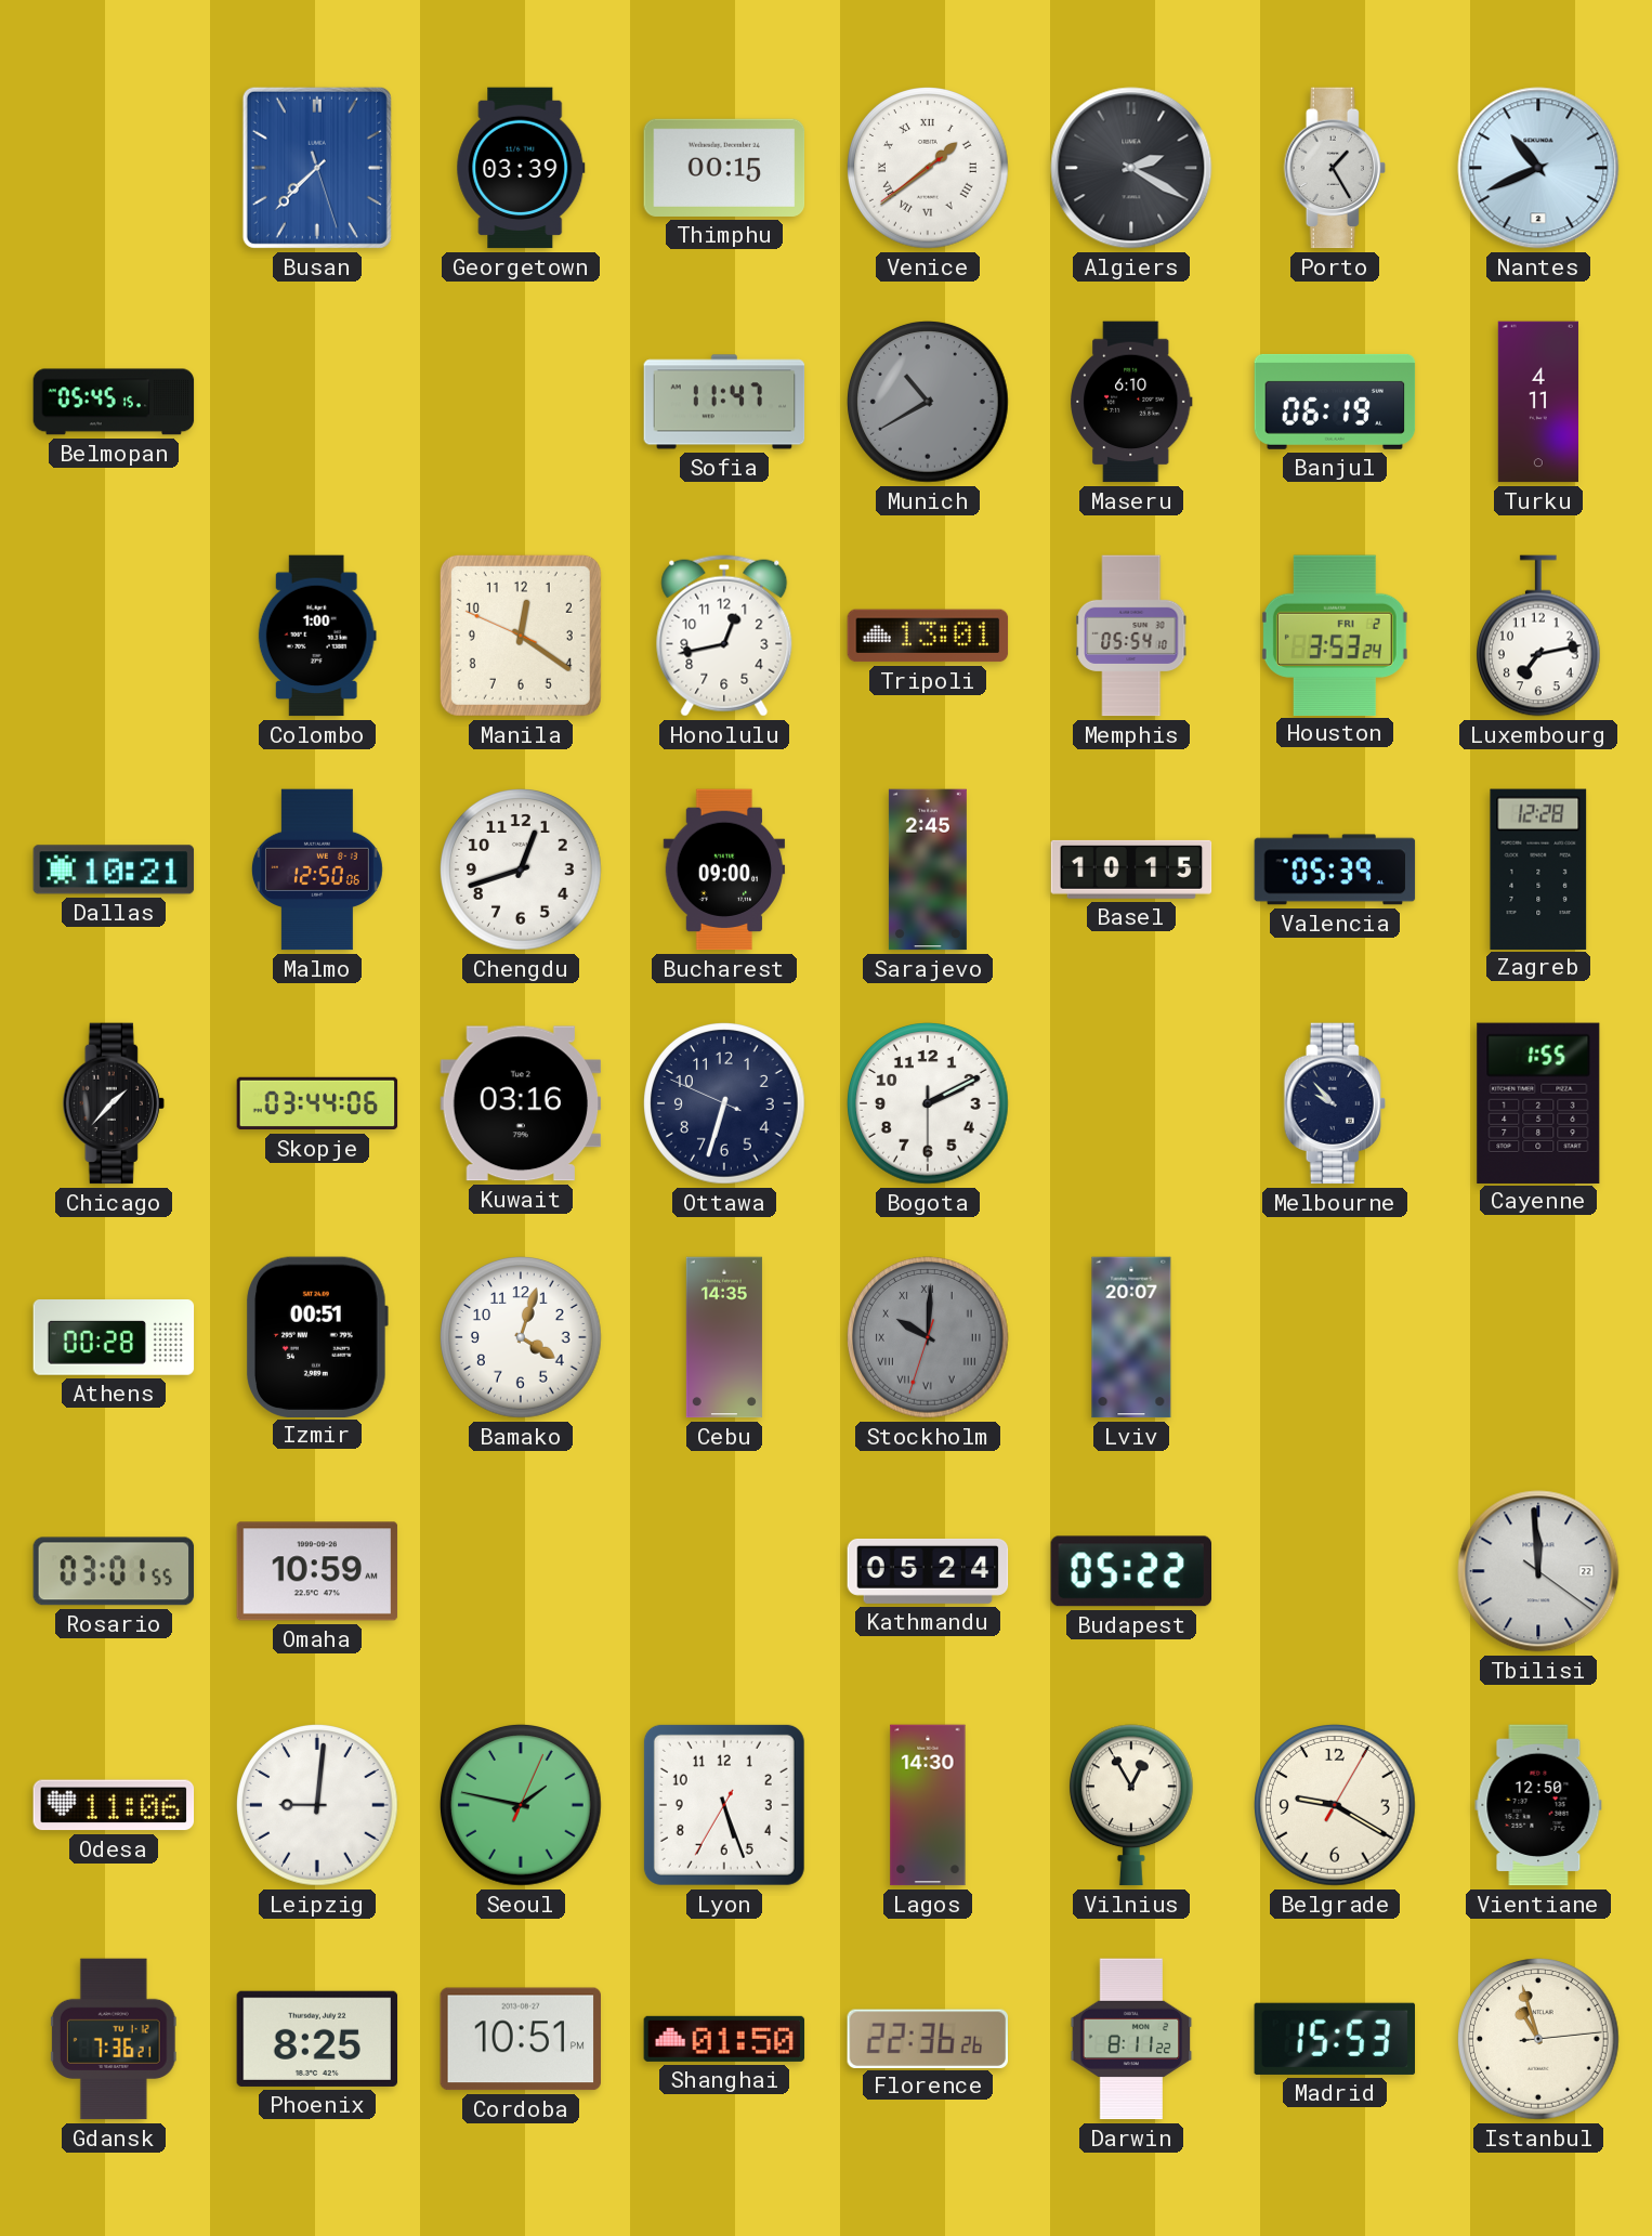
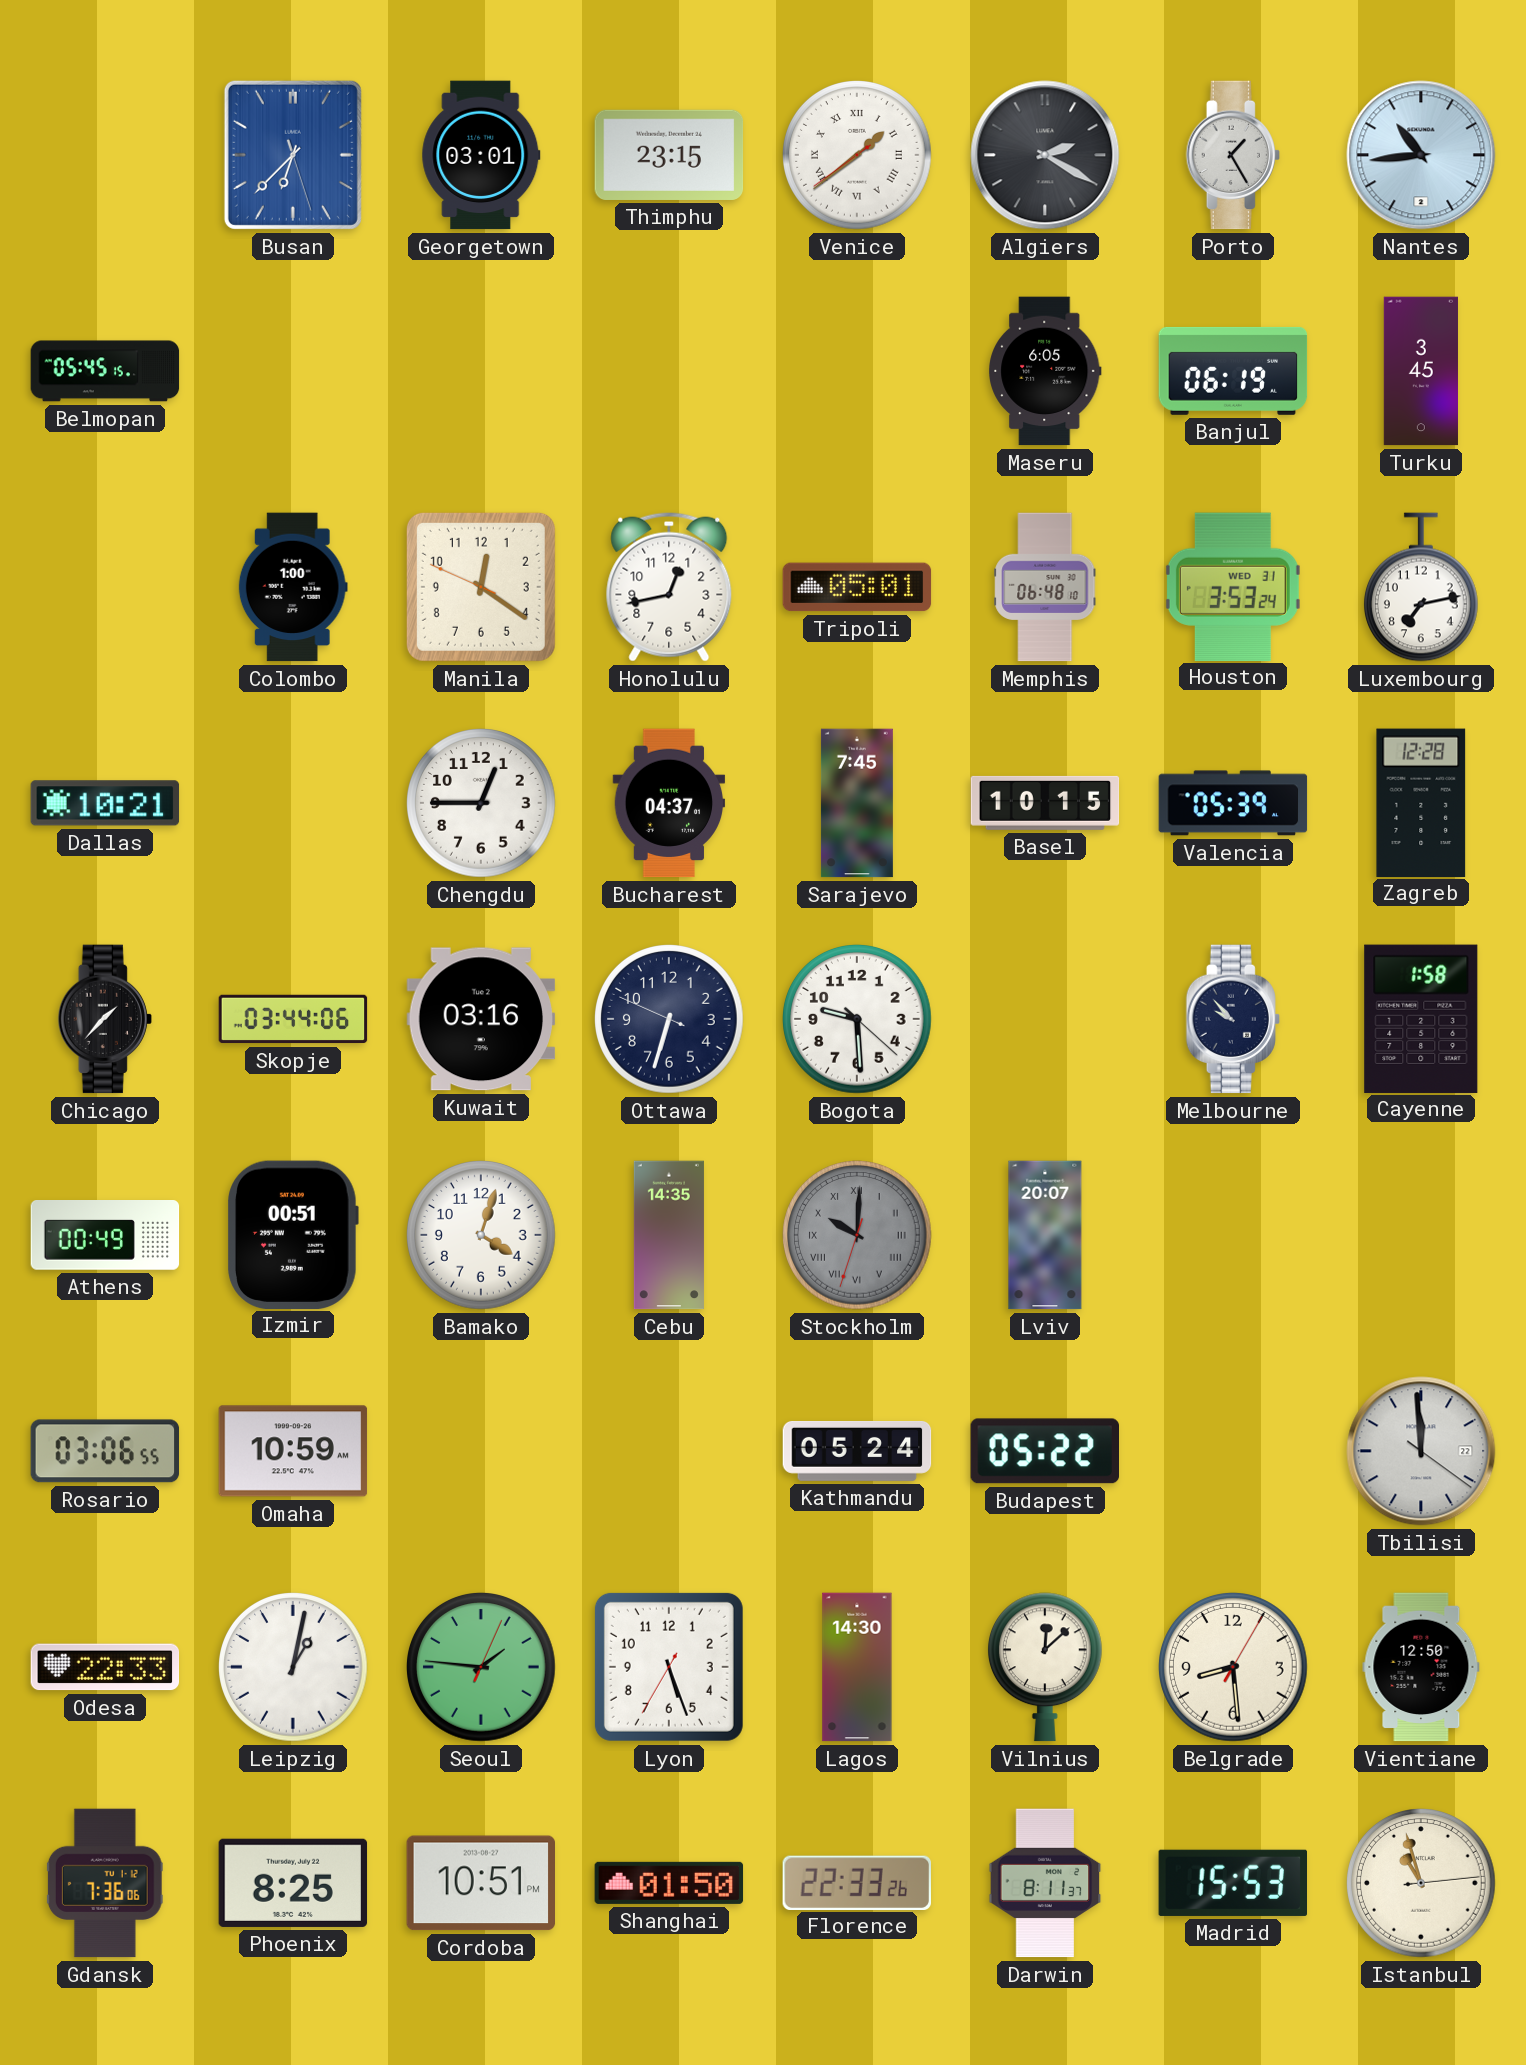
Busan: 7:37 -> 6:37 (293, 155)
Georgetown: 03:39 -> 03:01 (481, 155)
Thimphu: 00:15 -> 23:15 (669, 155)
Nantes: 10:41 -> 10:44 (1421, 155)
Sofia: 11:47 -> none (724, 402)
Munich: 10:40 -> none (928, 402)
Maseru: 6:10 -> 6:05 (1046, 371)
Turku: 4:11 -> 3:45 (1421, 371)
Tripoli: 13:01 -> 05:01 (857, 587)
Memphis: 05:54 -> 06:48 (1045, 587)
Houston date: FRI 2 -> WED 31 (1233, 586)
Malmo: 12:50 -> none (317, 869)
Chengdu: 12:42 -> 12:45 (481, 803)
Bucharest: 09:00 -> 04:37 (669, 803)
Sarajevo: 2:45 -> 7:45 (857, 803)
Bogota: 2:10 -> 9:29 (857, 1019)
Cayenne: 1:55 -> 1:58 (1421, 1018)
Athens: 00:28 -> 00:49 (105, 1235)
Rosario: 03:01 -> 03:06 (105, 1451)
Odesa: 11:06 -> 22:33 (105, 1667)
Leipzig: 9:01 -> 1:02 (293, 1667)
Seoul: 1:47 -> 1:46 (481, 1667)
Vilnius: 12:55 -> 12:08 (1045, 1667)
Belgrade: 9:20 -> 8:29 (1233, 1667)
Gdansk: 7:36:21 -> 7:36:06 (105, 1883)
Florence: 22:36 -> 22:33 (856, 1882)
Darwin: 8:11:22 -> 8:11:37 (1045, 1883)
